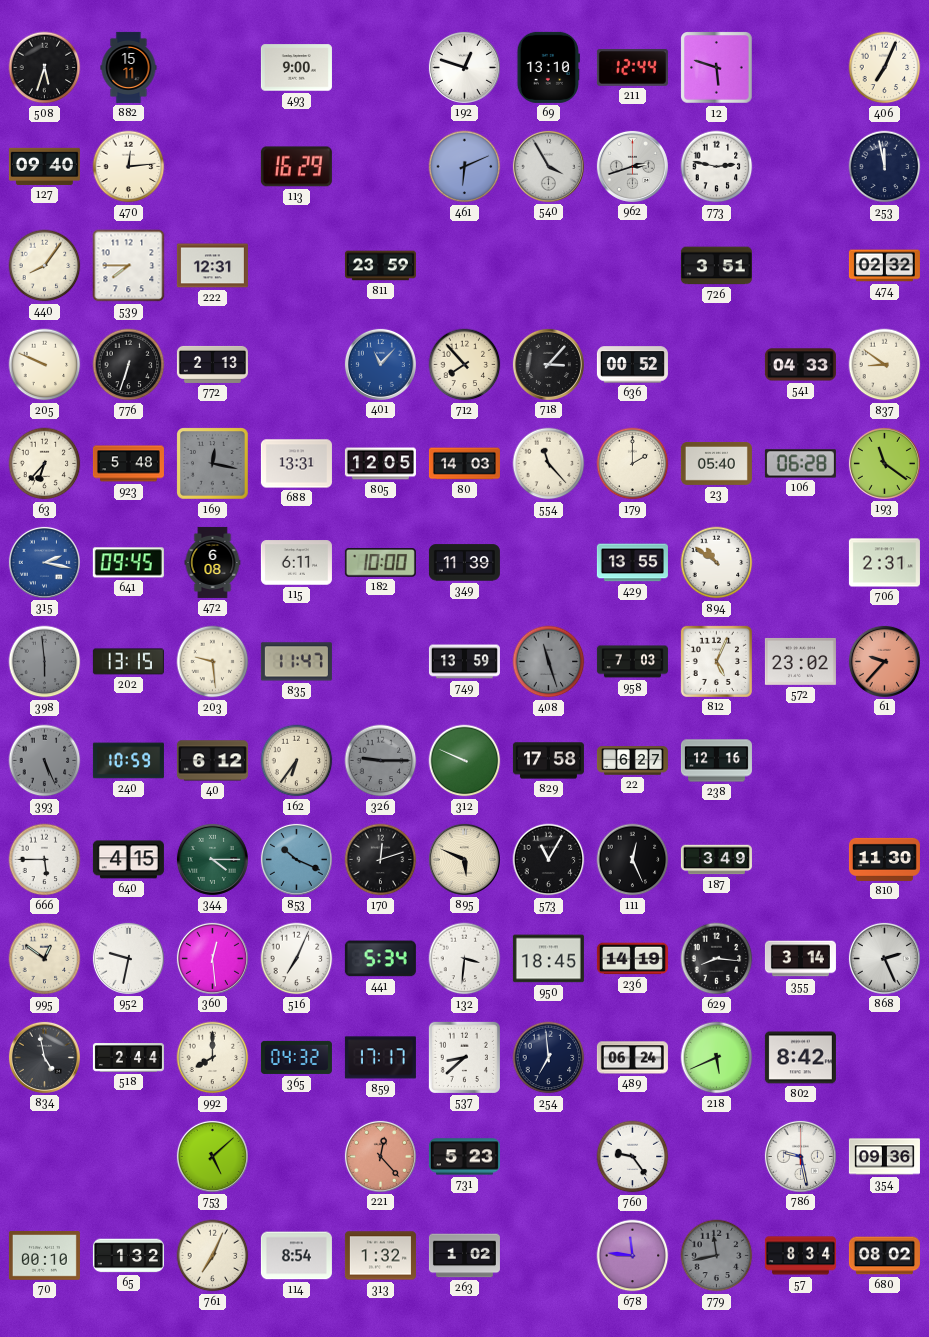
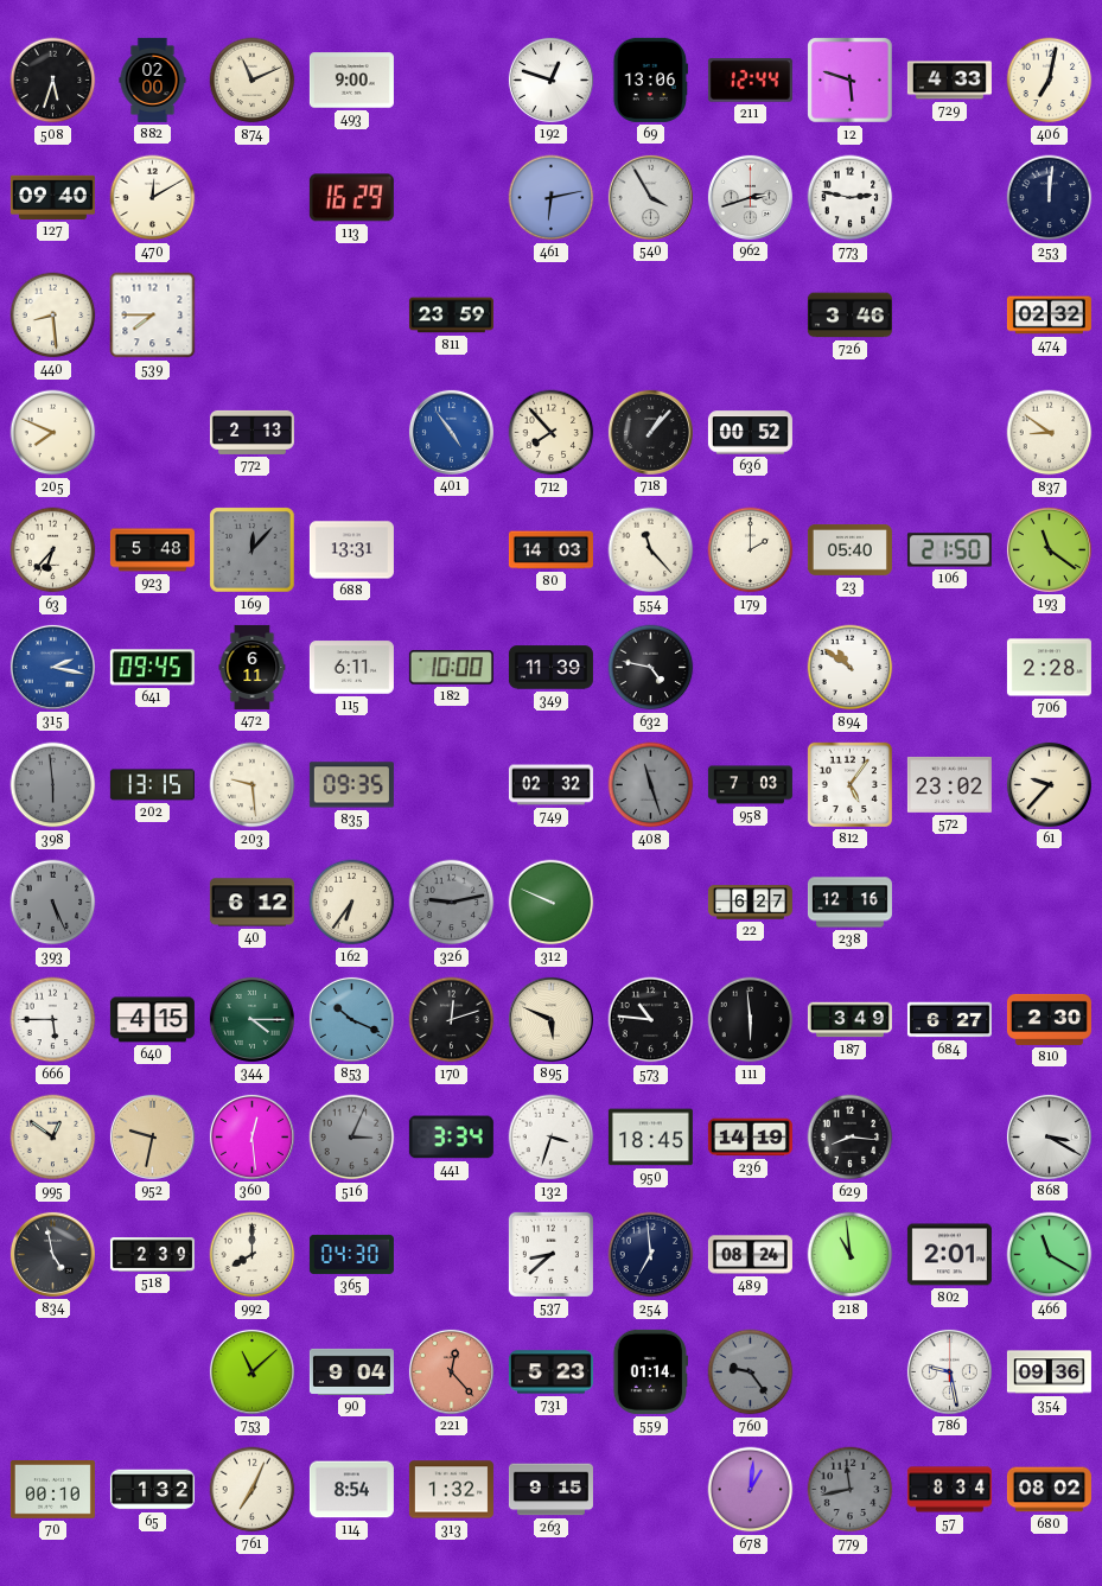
882: 15:11 -> 02:00 (153, 79)
874: none -> 11:11 (253, 81)
69: 13:10 -> 13:06 (650, 79)
729: none -> 4:33 (949, 81)
406: 7:04 -> 7:02 (1050, 81)
470: 12:14 -> 12:10 (153, 198)
461: 6:11 -> 6:13 (552, 198)
253: 11:58 -> 12:01 (1050, 198)
440: 8:06 -> 8:29 (53, 316)
222: 12:31 -> none (212, 266)
726: 3:51 -> 3:46 (849, 316)
205: 9:49 -> 7:49 (53, 433)
776: 6:33 -> none (129, 365)
401: 11:07 -> 4:54 (451, 432)
718: 3:07 -> 1:07 (650, 432)
541: 04:33 -> none (800, 365)
169: 12:17 -> 12:07 (253, 550)
805: 12:05 -> none (380, 464)
106: 06:28 -> 21:50 (949, 550)
472: 6:08 -> 6:11 (253, 667)
632: none -> 4:47 (651, 668)
429: 13:55 -> none (632, 563)
706: 2:31 -> 2:28 (1049, 668)
835: 11:47 -> 09:35 (351, 785)
749: 13:59 -> 02:32 (550, 785)
812: 5:04 -> 5:06 (849, 784)
61 dial: salmon -> cream (1049, 784)
240: 10:59 -> none (128, 761)
326: 9:15 -> 9:13 (452, 903)
829: 17:58 -> none (548, 761)
573: 11:05 -> 10:46 (651, 1020)
111: 12:26 -> 5:59 (751, 1020)
684: none -> 6:27 (949, 1020)
810: 11:30 -> 2:30 (1049, 1019)
952 dial: white -> champagne (152, 1136)
516: 7:04 -> 3:04 (352, 1138)
516 dial: white -> grey (352, 1138)
441: 5:34 -> 3:34 (451, 1138)
132: 3:31 -> 3:33 (552, 1138)
355: 3:14 -> none (800, 959)
868: 2:26 -> 3:20 (1049, 1136)
518: 2:44 -> 2:39 (152, 1255)
365: 04:32 -> 04:30 (351, 1254)
859: 17:17 -> none (380, 1058)
489: 06:24 -> 08:24 (750, 1255)
218: 5:41 -> 10:59 (851, 1255)
802: 8:42 -> 2:01 (949, 1255)
466: none -> 11:20 (1050, 1255)
753: 5:08 -> 11:08 (251, 1371)
90: none -> 9:04 (351, 1371)
559: none -> 01:14 (650, 1371)
760 dial: white -> grey (751, 1372)
263: 1:02 -> 9:15 (550, 1490)
678: 11:46 -> 1:01 (751, 1490)
